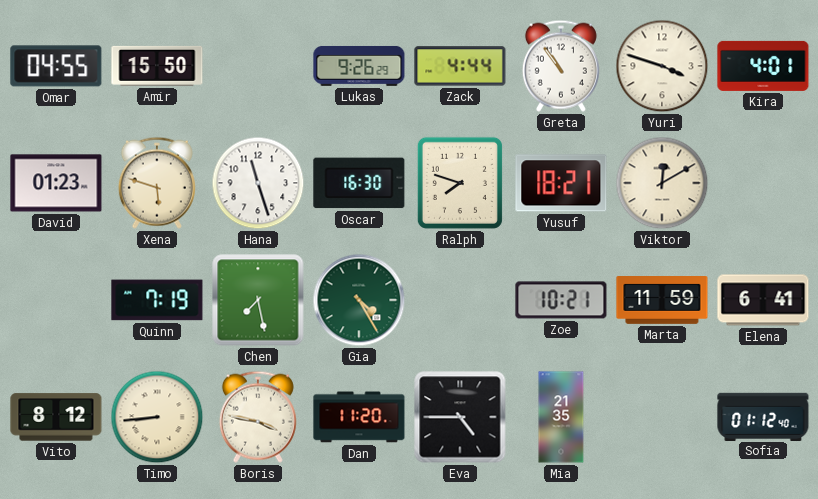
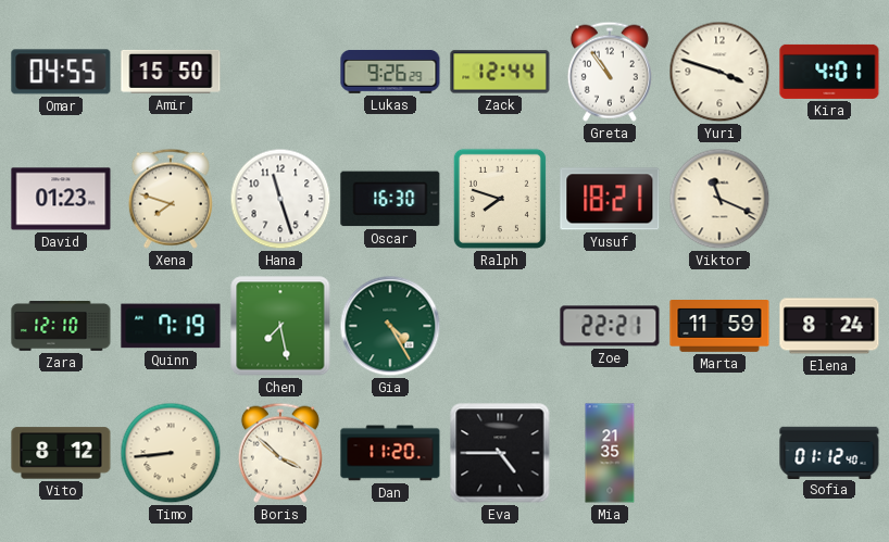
Zack: 4:44 -> 12:44 (500, 72)
Xena: 5:48 -> 7:48 (171, 199)
Viktor: 12:10 -> 11:19 (719, 199)
Zara: none -> 12:10 (61, 327)
Zoe: 10:21 -> 22:21 (610, 326)
Elena: 6:41 -> 8:24 (829, 326)
Boris: 3:47 -> 3:52 (280, 453)
